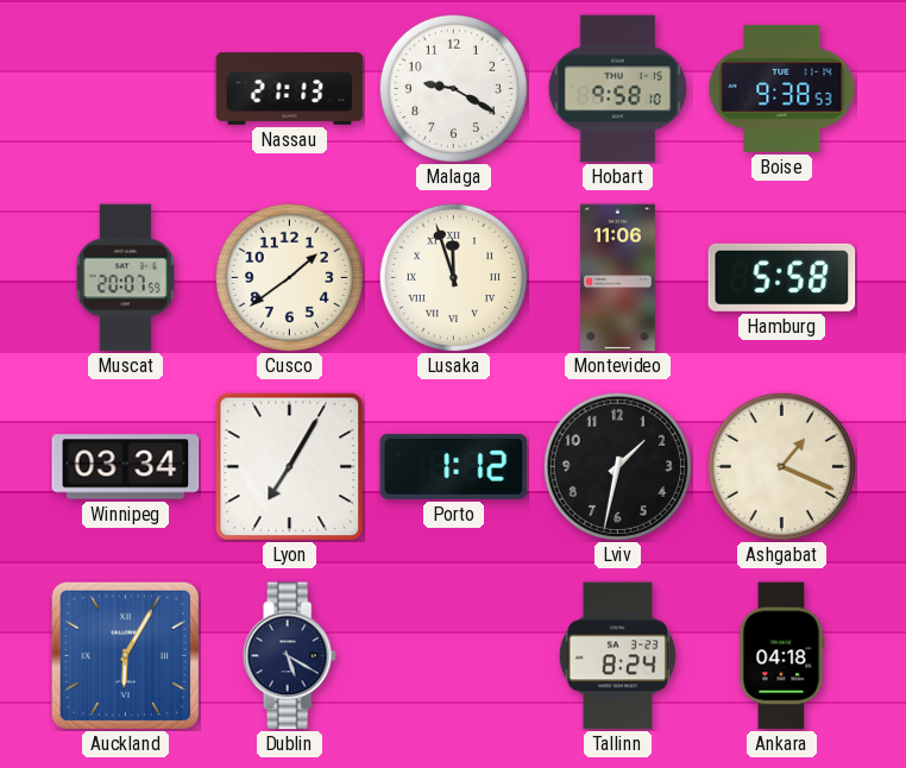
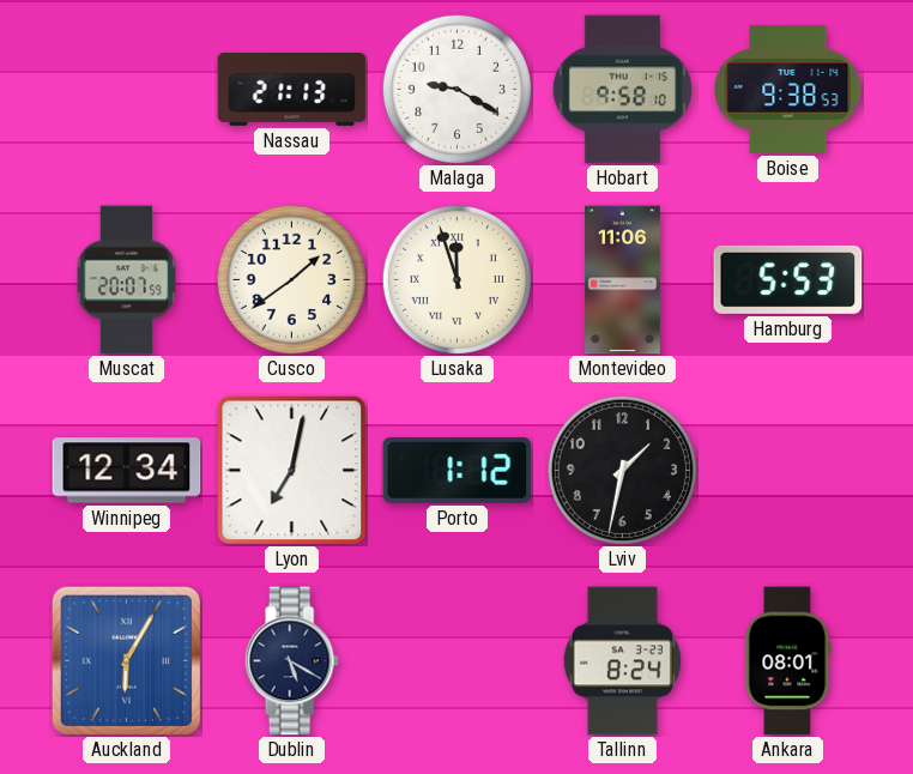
Hamburg: 5:58 -> 5:53 (788, 279)
Winnipeg: 03:34 -> 12:34 (127, 471)
Lyon: 7:05 -> 7:02 (292, 471)
Ashgabat: 1:19 -> none (781, 466)
Ankara: 04:18 -> 08:01 (788, 661)
